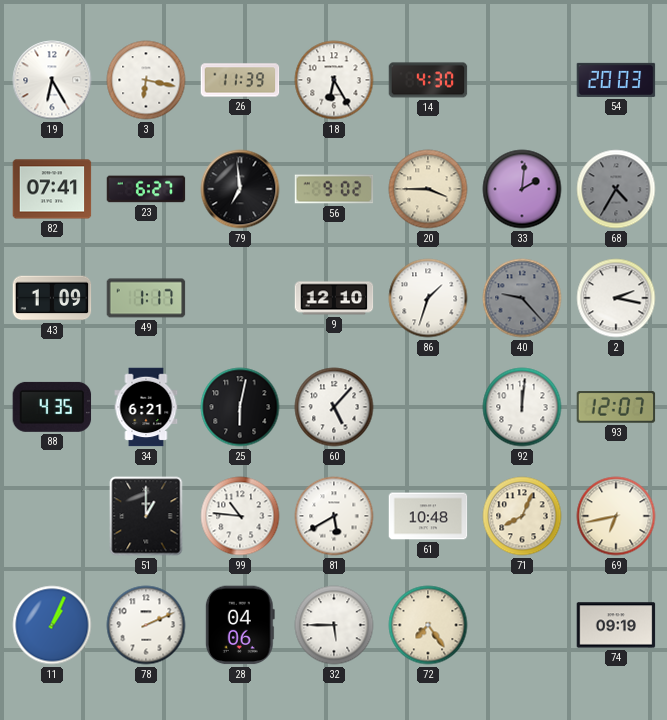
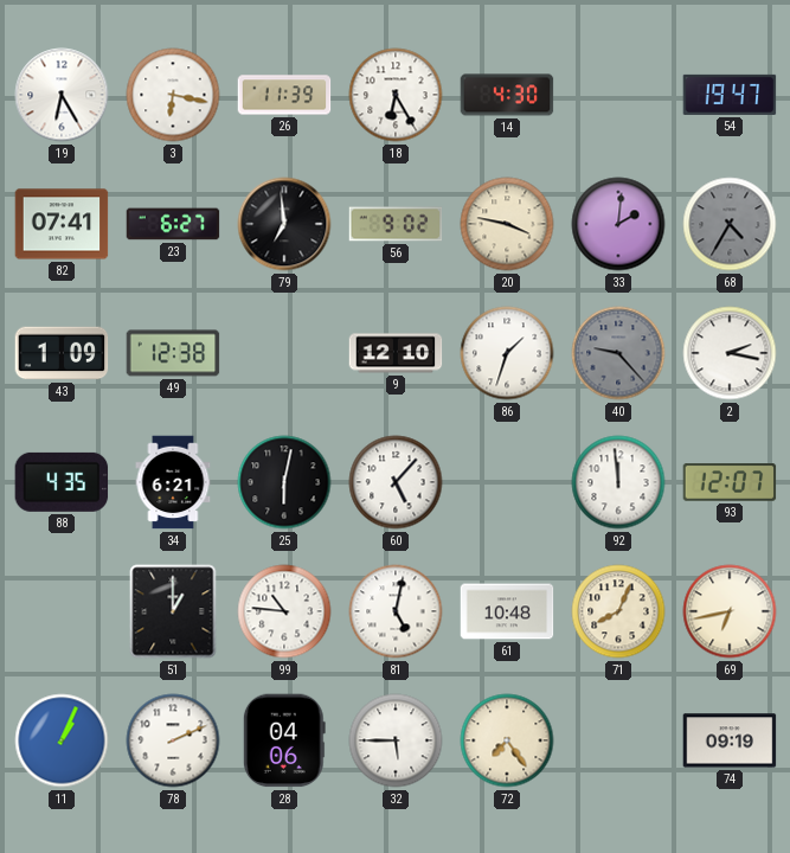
54: 20:03 -> 19:47 (730, 95)
20: 3:45 -> 3:47 (507, 224)
49: 1:17 -> 12:38 (173, 353)
92: 12:01 -> 11:59 (618, 482)
81: 5:40 -> 5:02 (396, 611)
